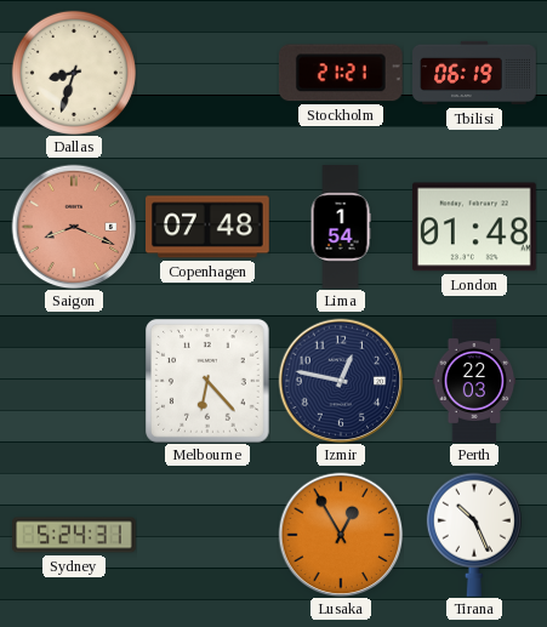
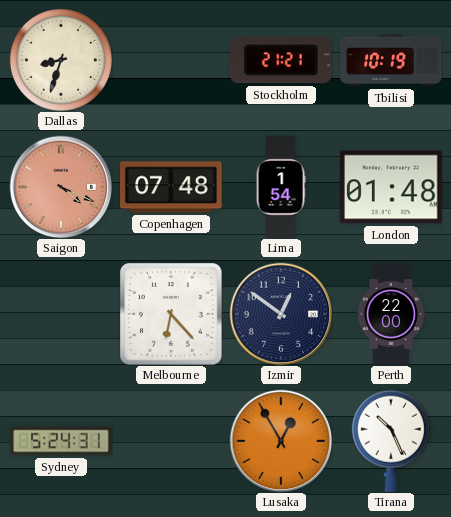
Tbilisi: 06:19 -> 10:19 (391, 60)
Saigon: 8:19 -> 4:19 (61, 187)
Izmir: 12:47 -> 12:51 (281, 314)
Perth: 22:03 -> 22:00 (391, 314)
